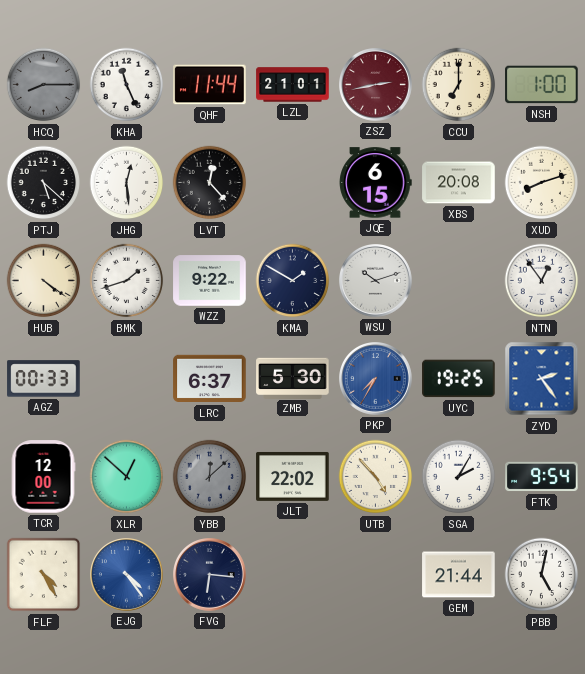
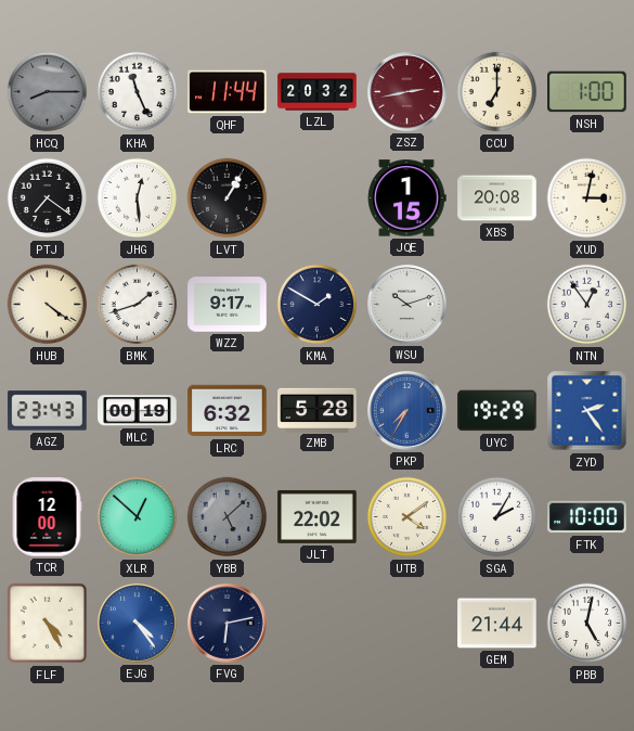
LZL: 21:01 -> 20:32 (318, 92)
PTJ: 5:22 -> 7:21 (48, 198)
LVT: 12:23 -> 1:05 (228, 198)
JQE: 6:15 -> 1:15 (406, 198)
XUD: 8:12 -> 3:02 (587, 198)
WZZ: 9:22 -> 9:17 (228, 305)
AGZ: 00:33 -> 23:43 (48, 411)
MLC: none -> 00:19 (138, 411)
LRC: 6:37 -> 6:32 (228, 411)
ZMB: 5:30 -> 5:28 (318, 410)
UYC: 19:25 -> 19:29 (497, 411)
YBB: 12:08 -> 5:08 (228, 517)
UTB: 4:53 -> 4:09 (407, 517)
FTK: 9:54 -> 10:00 (587, 517)
FVG: 6:16 -> 6:13 (228, 624)
